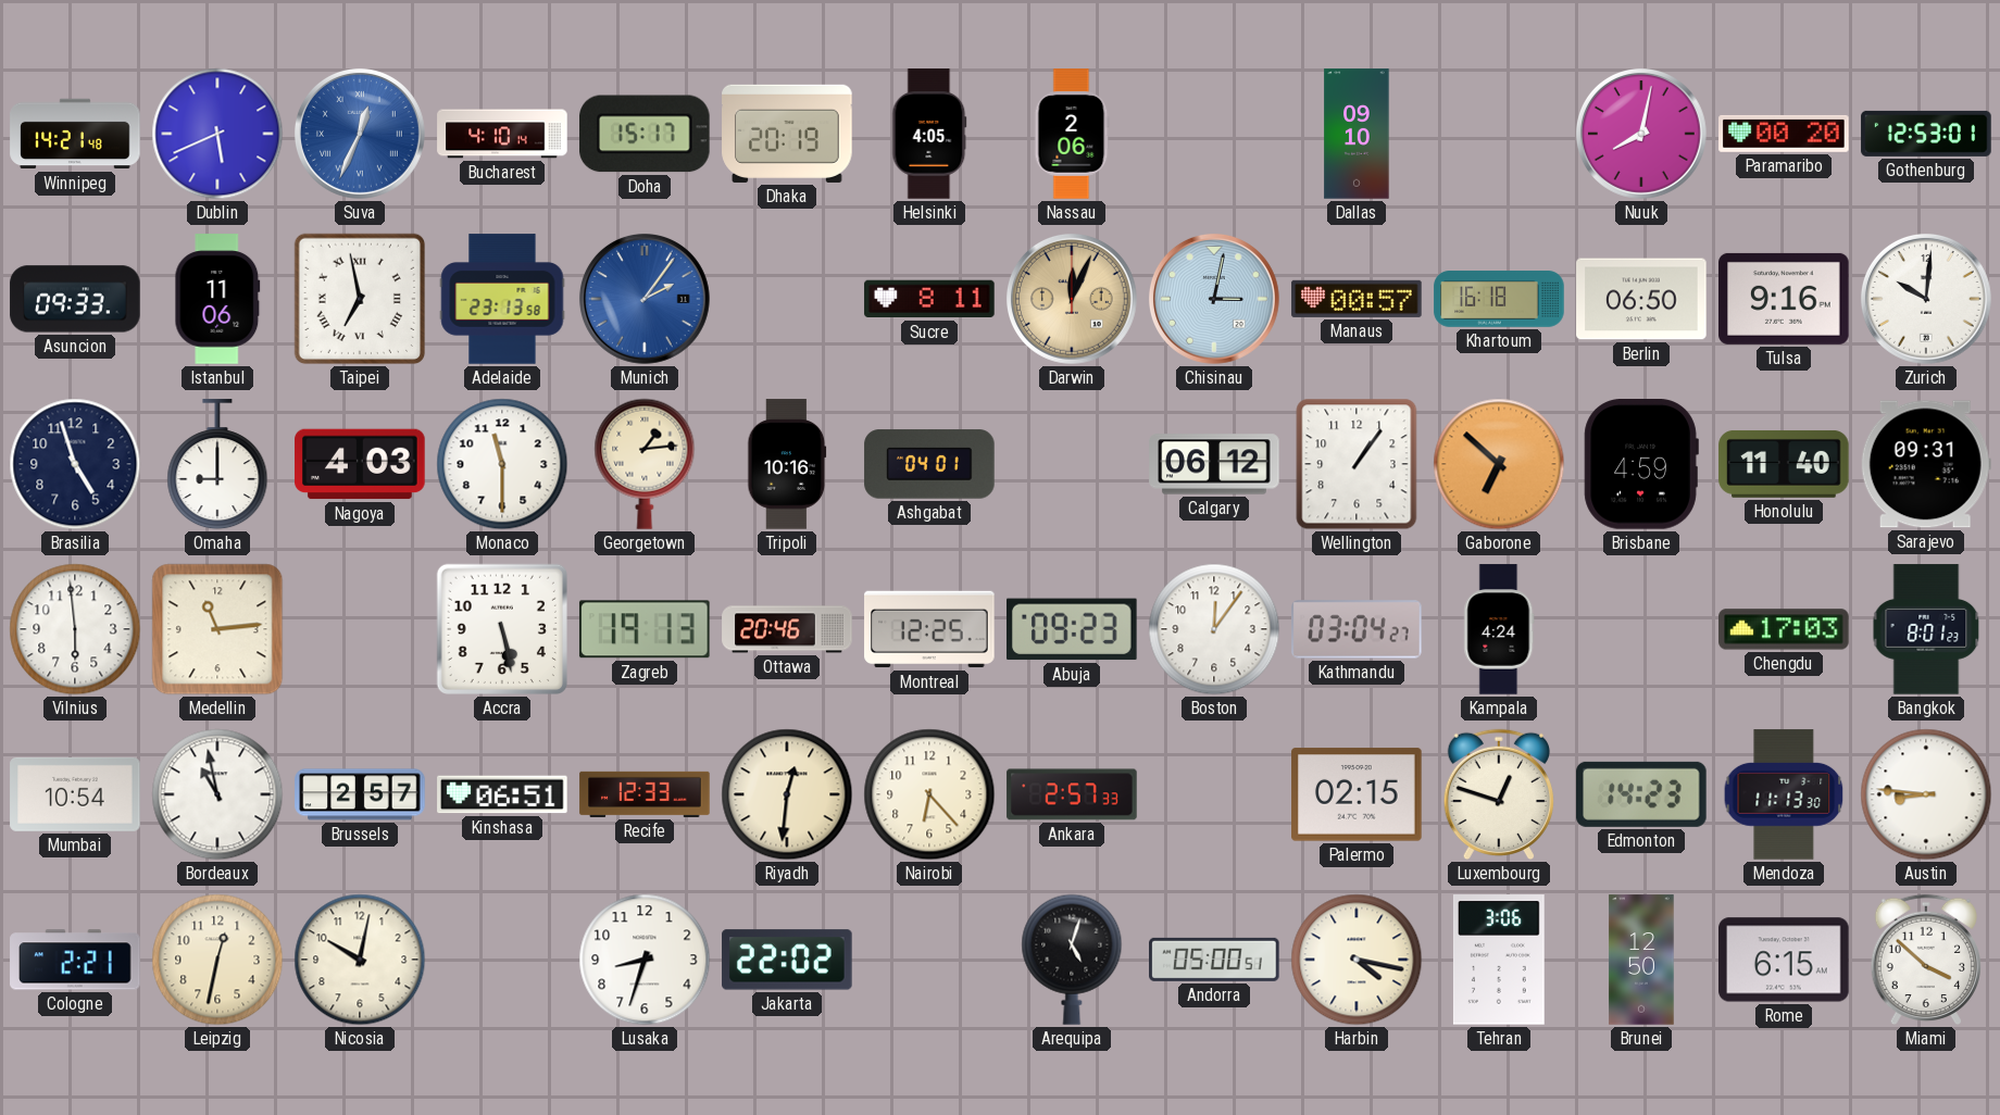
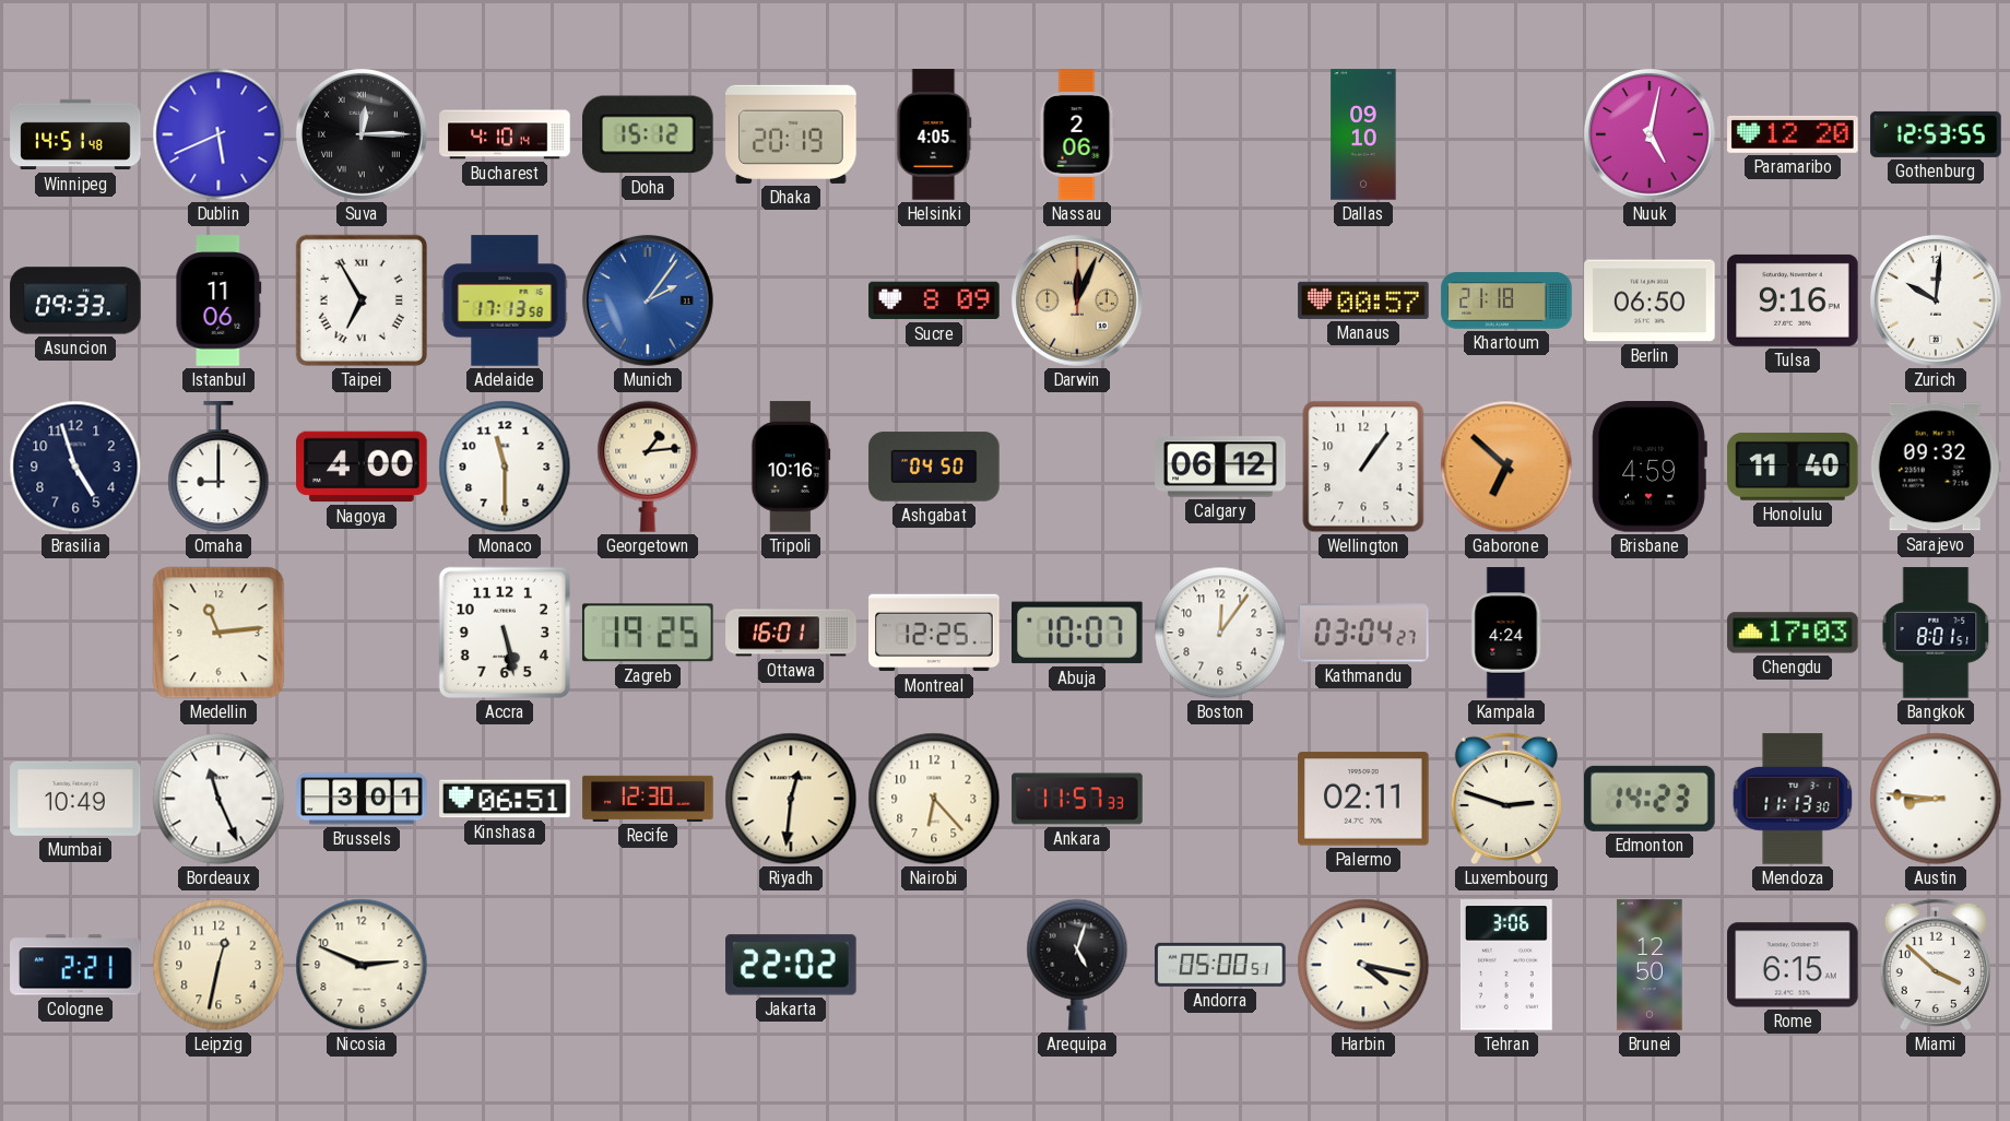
Winnipeg: 14:21 -> 14:51 (75, 134)
Suva: 12:34 -> 12:15 (362, 134)
Suva dial: blue -> black (362, 134)
Doha: 15:17 -> 15:12 (649, 134)
Nuuk: 8:02 -> 5:02 (1650, 134)
Paramaribo: 00:20 -> 12:20 (1793, 134)
Gothenburg: 12:53:01 -> 12:53:55 (1936, 134)
Taipei: 6:58 -> 6:55 (362, 300)
Adelaide: 23:13 -> 17:13 (505, 300)
Sucre: 8:11 -> 8:09 (934, 300)
Chisinau: 3:02 -> none (1214, 299)
Khartoum: 16:18 -> 21:18 (1506, 300)
Nagoya: 4:03 -> 4:00 (362, 467)
Ashgabat: 04:01 -> 04:50 (934, 467)
Sarajevo: 09:31 -> 09:32 (1936, 467)
Vilnius: 5:59 -> none (75, 629)
Zagreb: 19:13 -> 19:25 (648, 633)
Ottawa: 20:46 -> 16:01 (791, 633)
Abuja: 09:23 -> 10:07 (1078, 633)
Bangkok: 8:01:23 -> 8:01:51 (1936, 633)
Mumbai: 10:54 -> 10:49 (75, 799)
Bordeaux: 10:58 -> 11:26 (218, 799)
Brussels: 2:57 -> 3:01 (362, 799)
Recife: 12:33 -> 12:30 (648, 799)
Ankara: 2:57 -> 11:57 (1077, 799)
Palermo: 02:15 -> 02:11 (1363, 799)
Luxembourg: 12:48 -> 2:48 (1506, 799)
Nicosia: 10:02 -> 2:49 (362, 965)
Lusaka: 8:33 -> none (645, 960)
